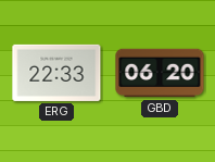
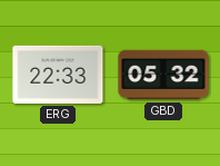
GBD: 06:20 -> 05:32 (163, 75)
